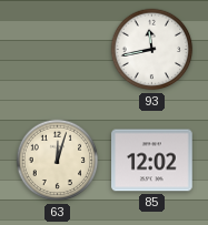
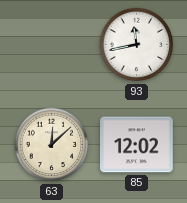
63: 12:03 -> 12:08 (52, 145)
